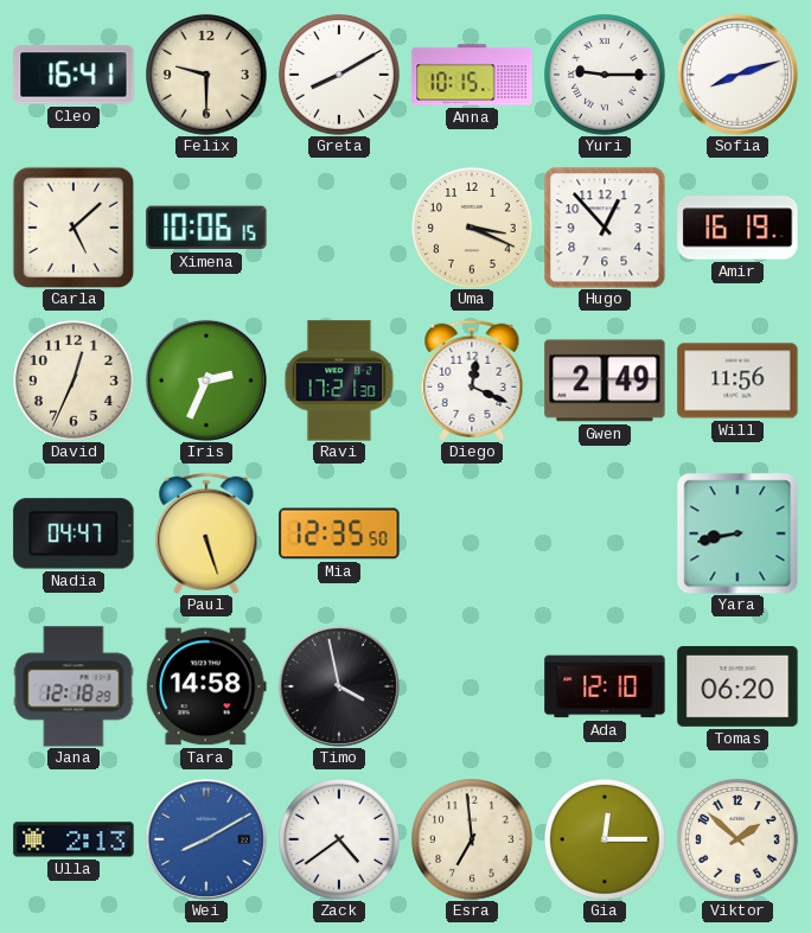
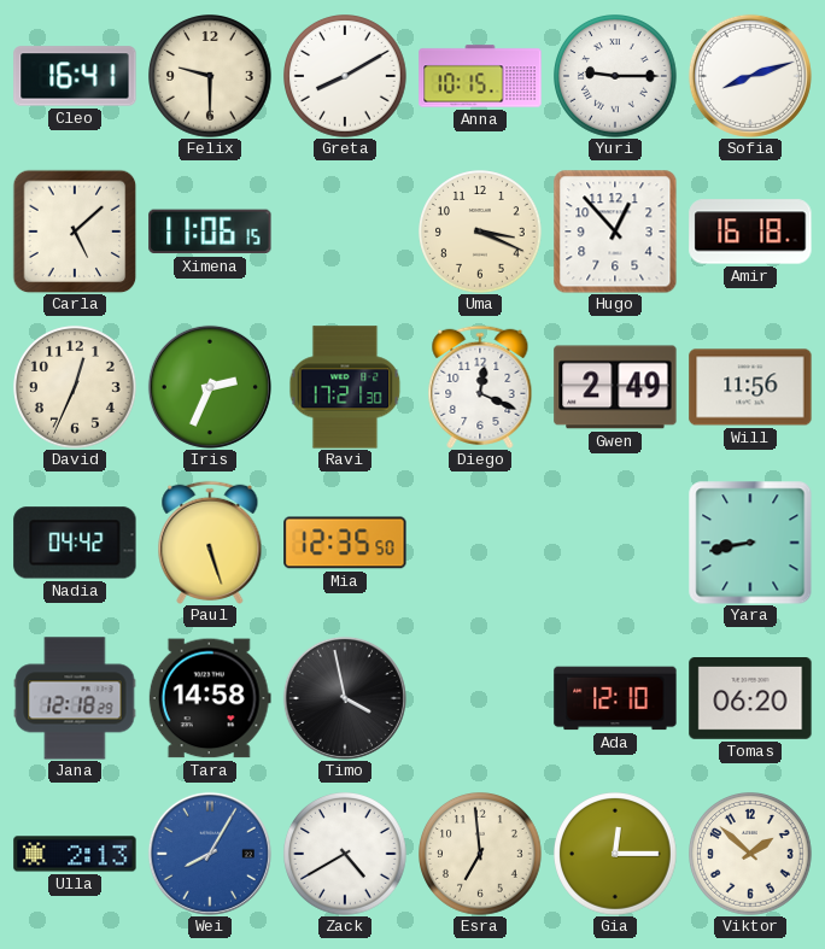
Ximena: 10:06 -> 11:06 (210, 232)
Amir: 16:19 -> 16:18 (750, 232)
Nadia: 04:47 -> 04:42 (75, 543)
Wei: 8:10 -> 8:05 (210, 854)
Zack: 4:39 -> 4:40 (346, 855)
